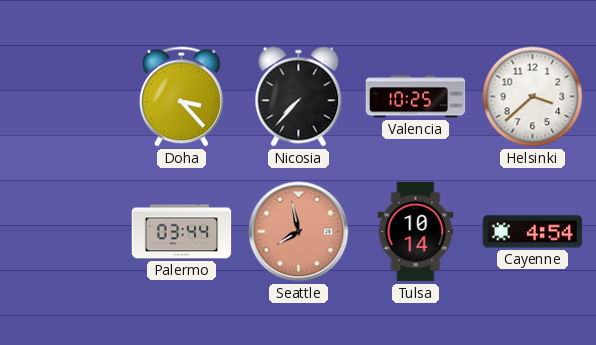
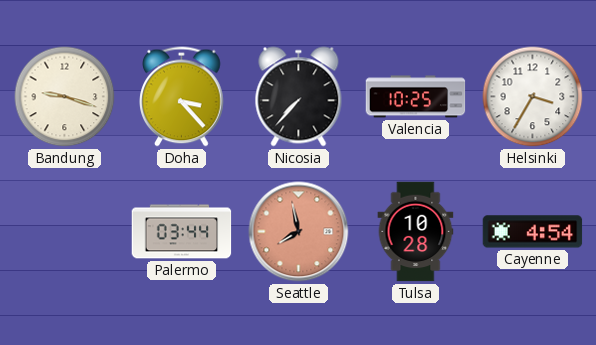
Bandung: none -> 9:18 (65, 97)
Helsinki: 3:38 -> 3:35 (533, 97)
Tulsa: 10:14 -> 10:28 (416, 232)
